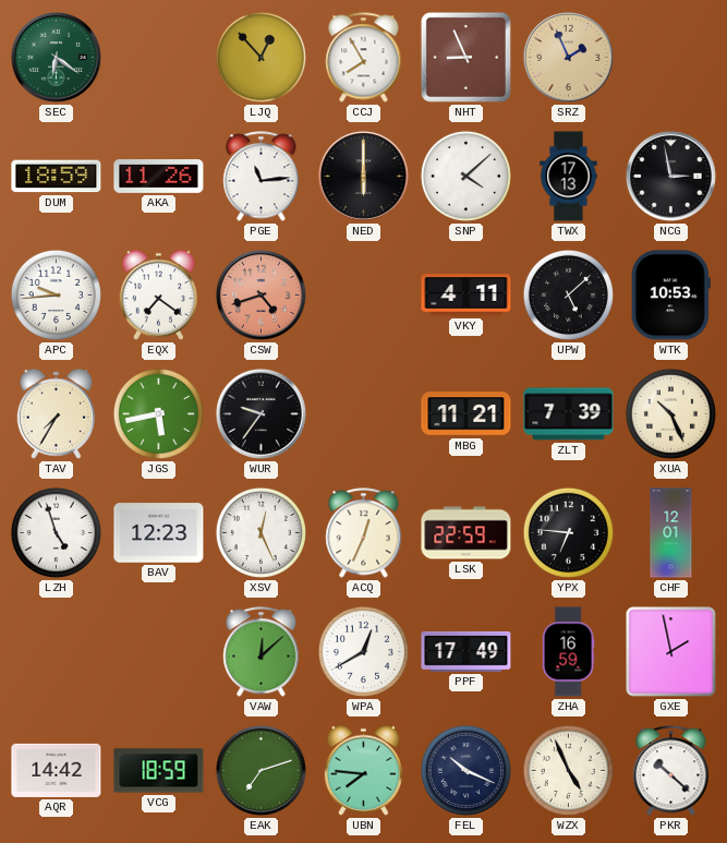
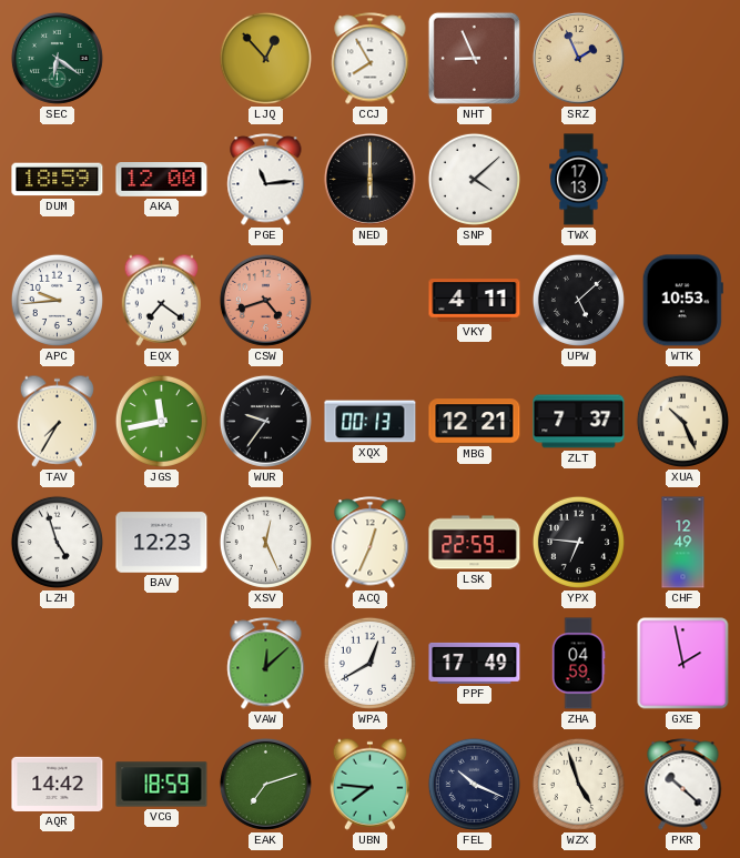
AKA: 11:26 -> 12:00 (162, 180)
NCG: 2:58 -> none (670, 176)
JGS: 5:43 -> 11:43 (161, 421)
XQX: none -> 00:13 (371, 422)
MBG: 11:21 -> 12:21 (475, 422)
ZLT: 7:39 -> 7:37 (579, 422)
CHF: 12:01 -> 12:49 (683, 543)
ZHA: 16:59 -> 04:59 (578, 664)
WZX: 4:56 -> 4:57 (578, 784)
